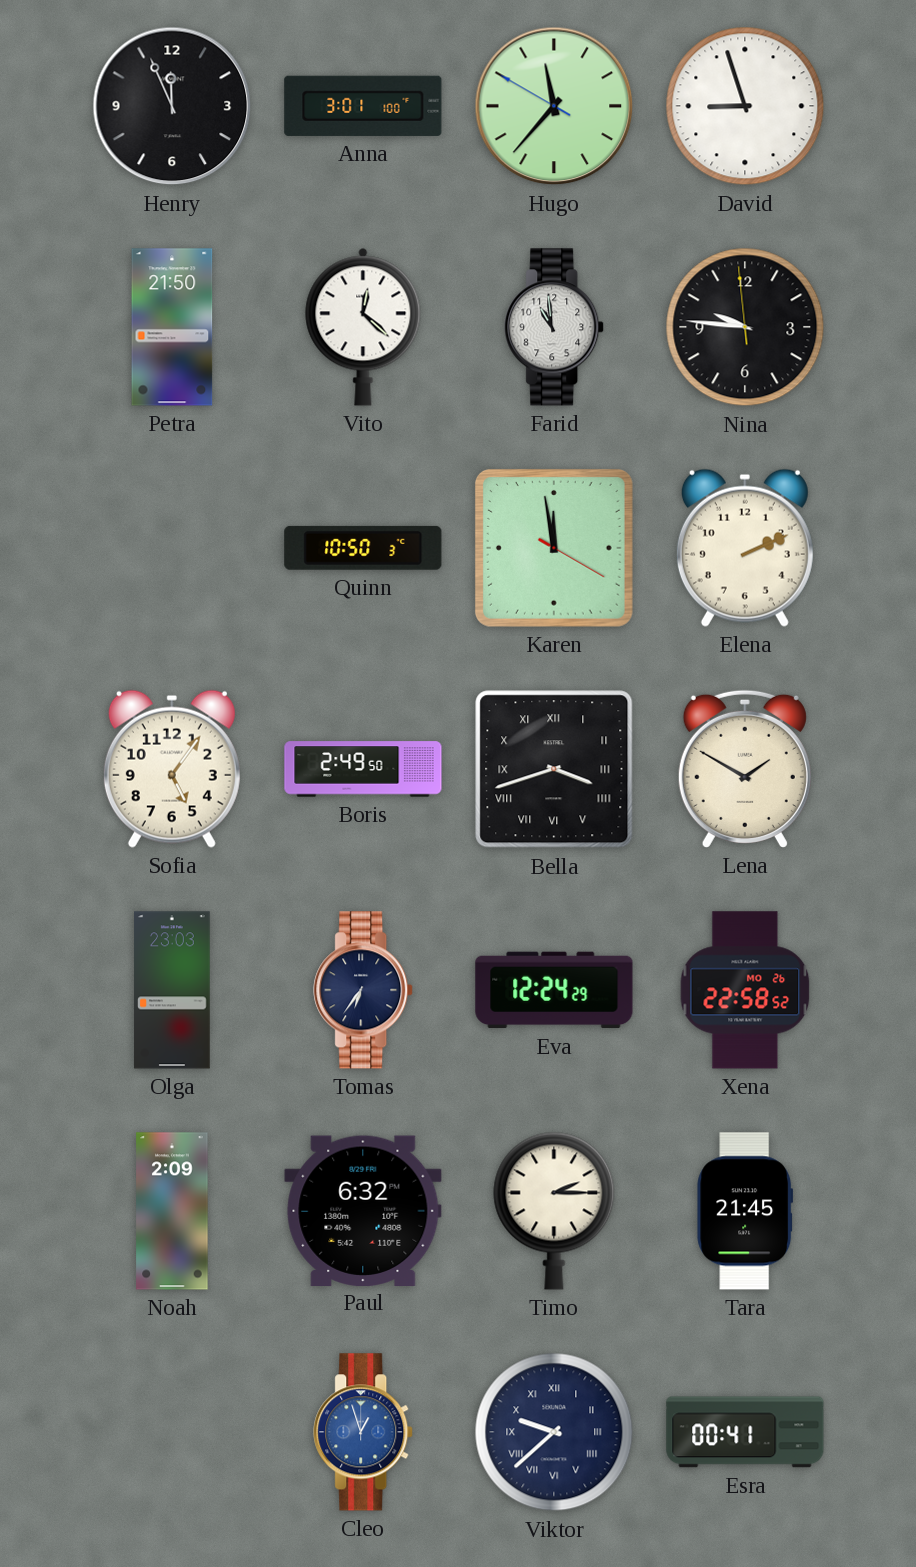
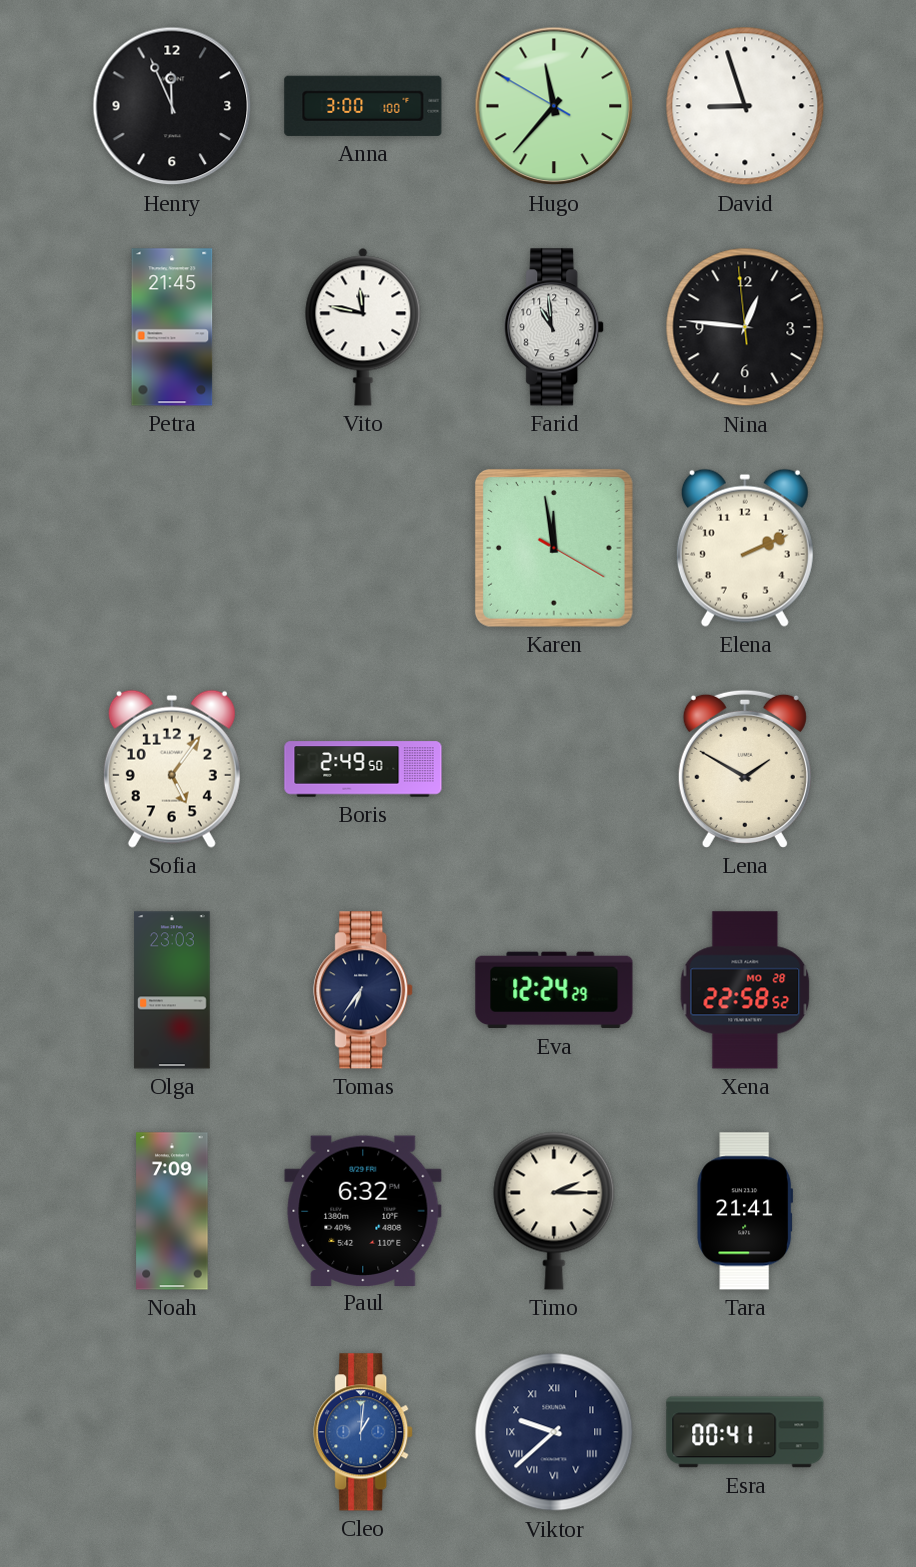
Anna: 3:01 -> 3:00 (363, 106)
Petra: 21:50 -> 21:45 (172, 327)
Vito: 12:22 -> 11:47 (363, 327)
Nina: 9:45 -> 12:45 (745, 327)
Quinn: 10:50 -> none (363, 548)
Bella: 3:42 -> none (554, 769)
Xena date: MO 26 -> MO 28 (745, 990)
Noah: 2:09 -> 7:09 (172, 1211)
Tara: 21:45 -> 21:41 (745, 1211)
Cleo: 12:57 -> 1:01 (364, 1432)
